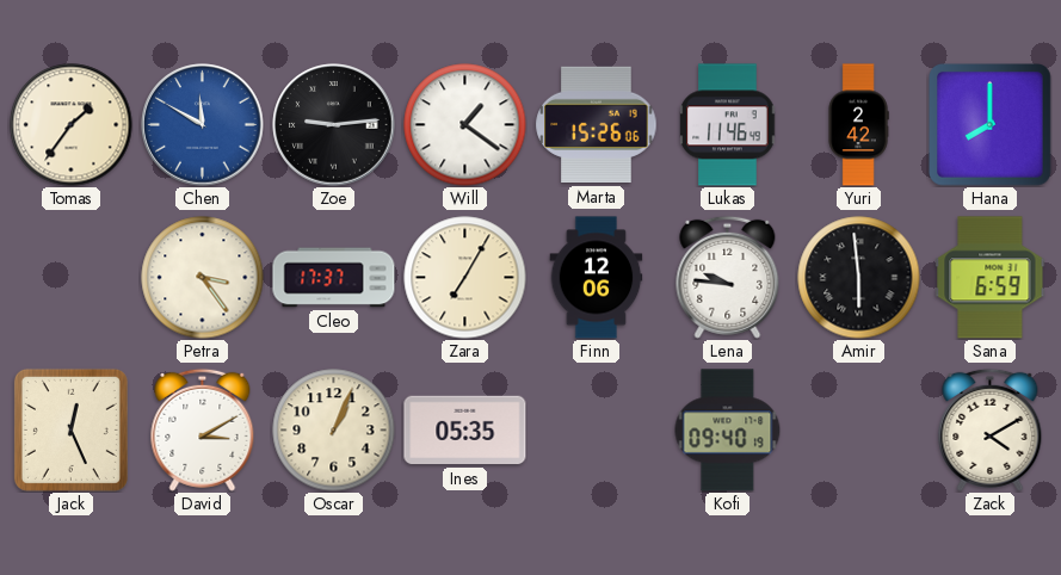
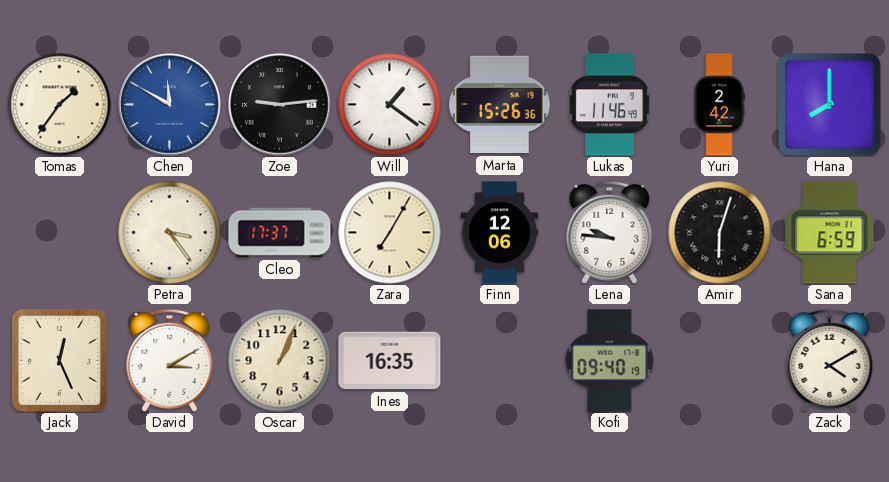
Marta: 15:26:06 -> 15:26:36 (500, 105)
Amir: 5:59 -> 6:03 (720, 233)
Ines: 05:35 -> 16:35 (390, 361)
